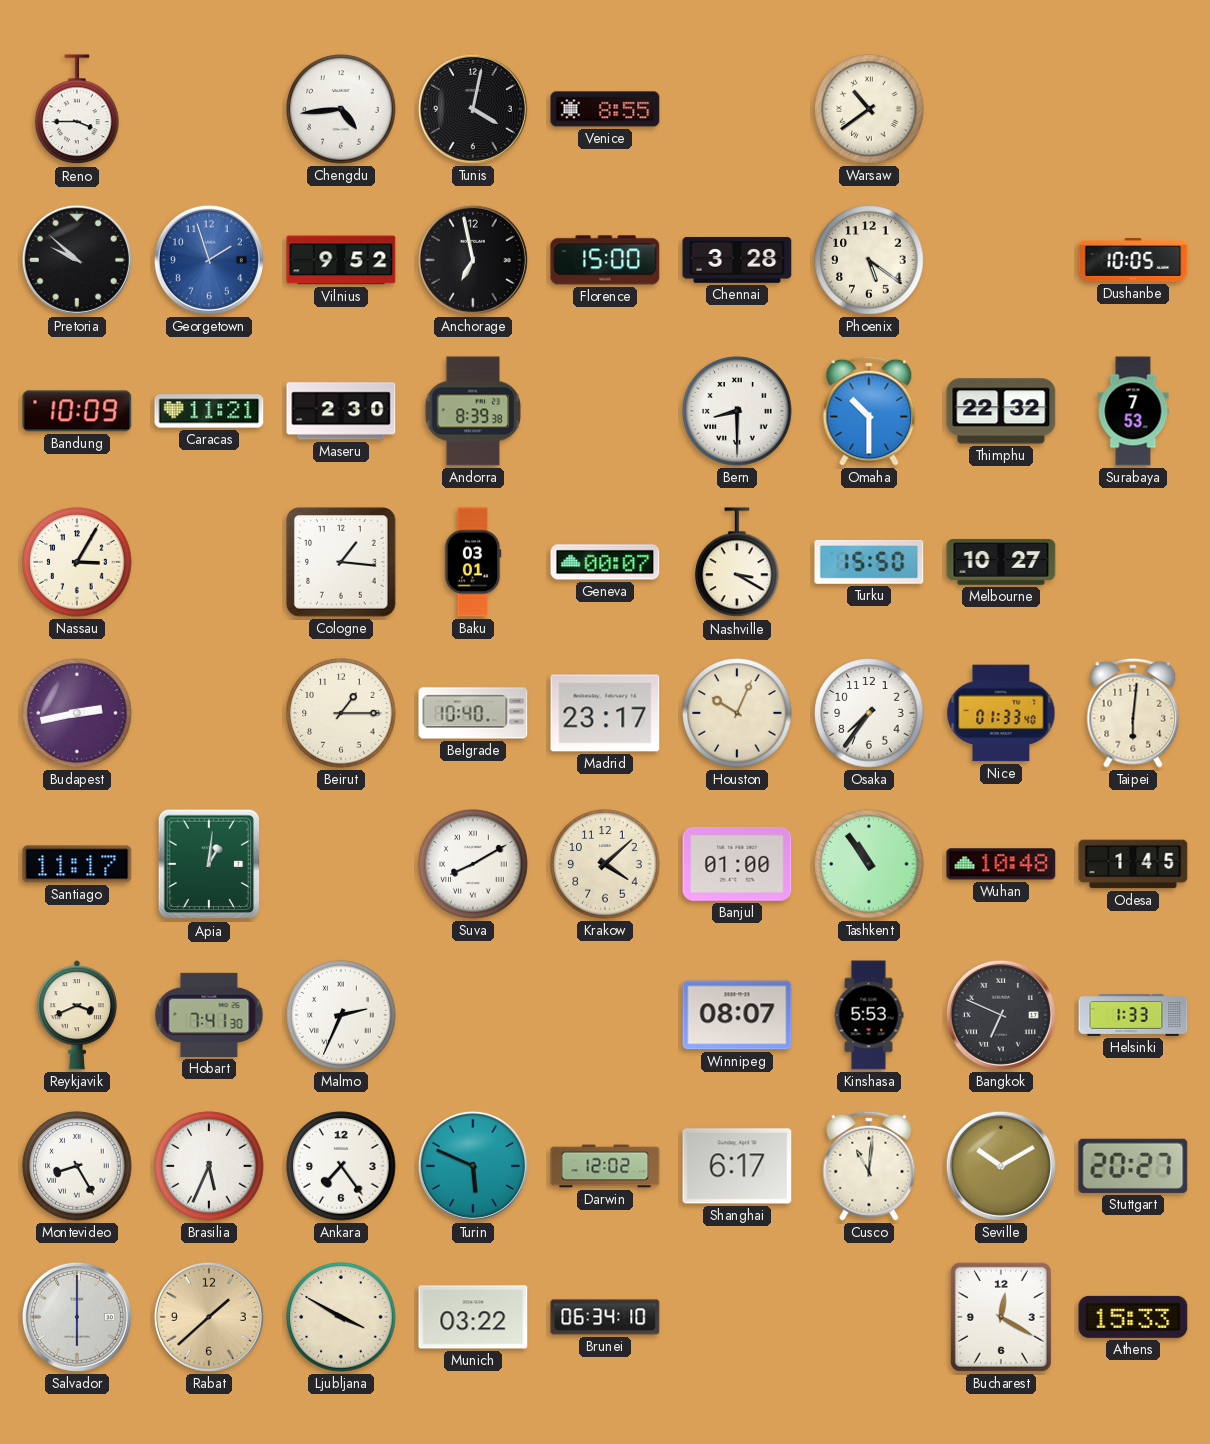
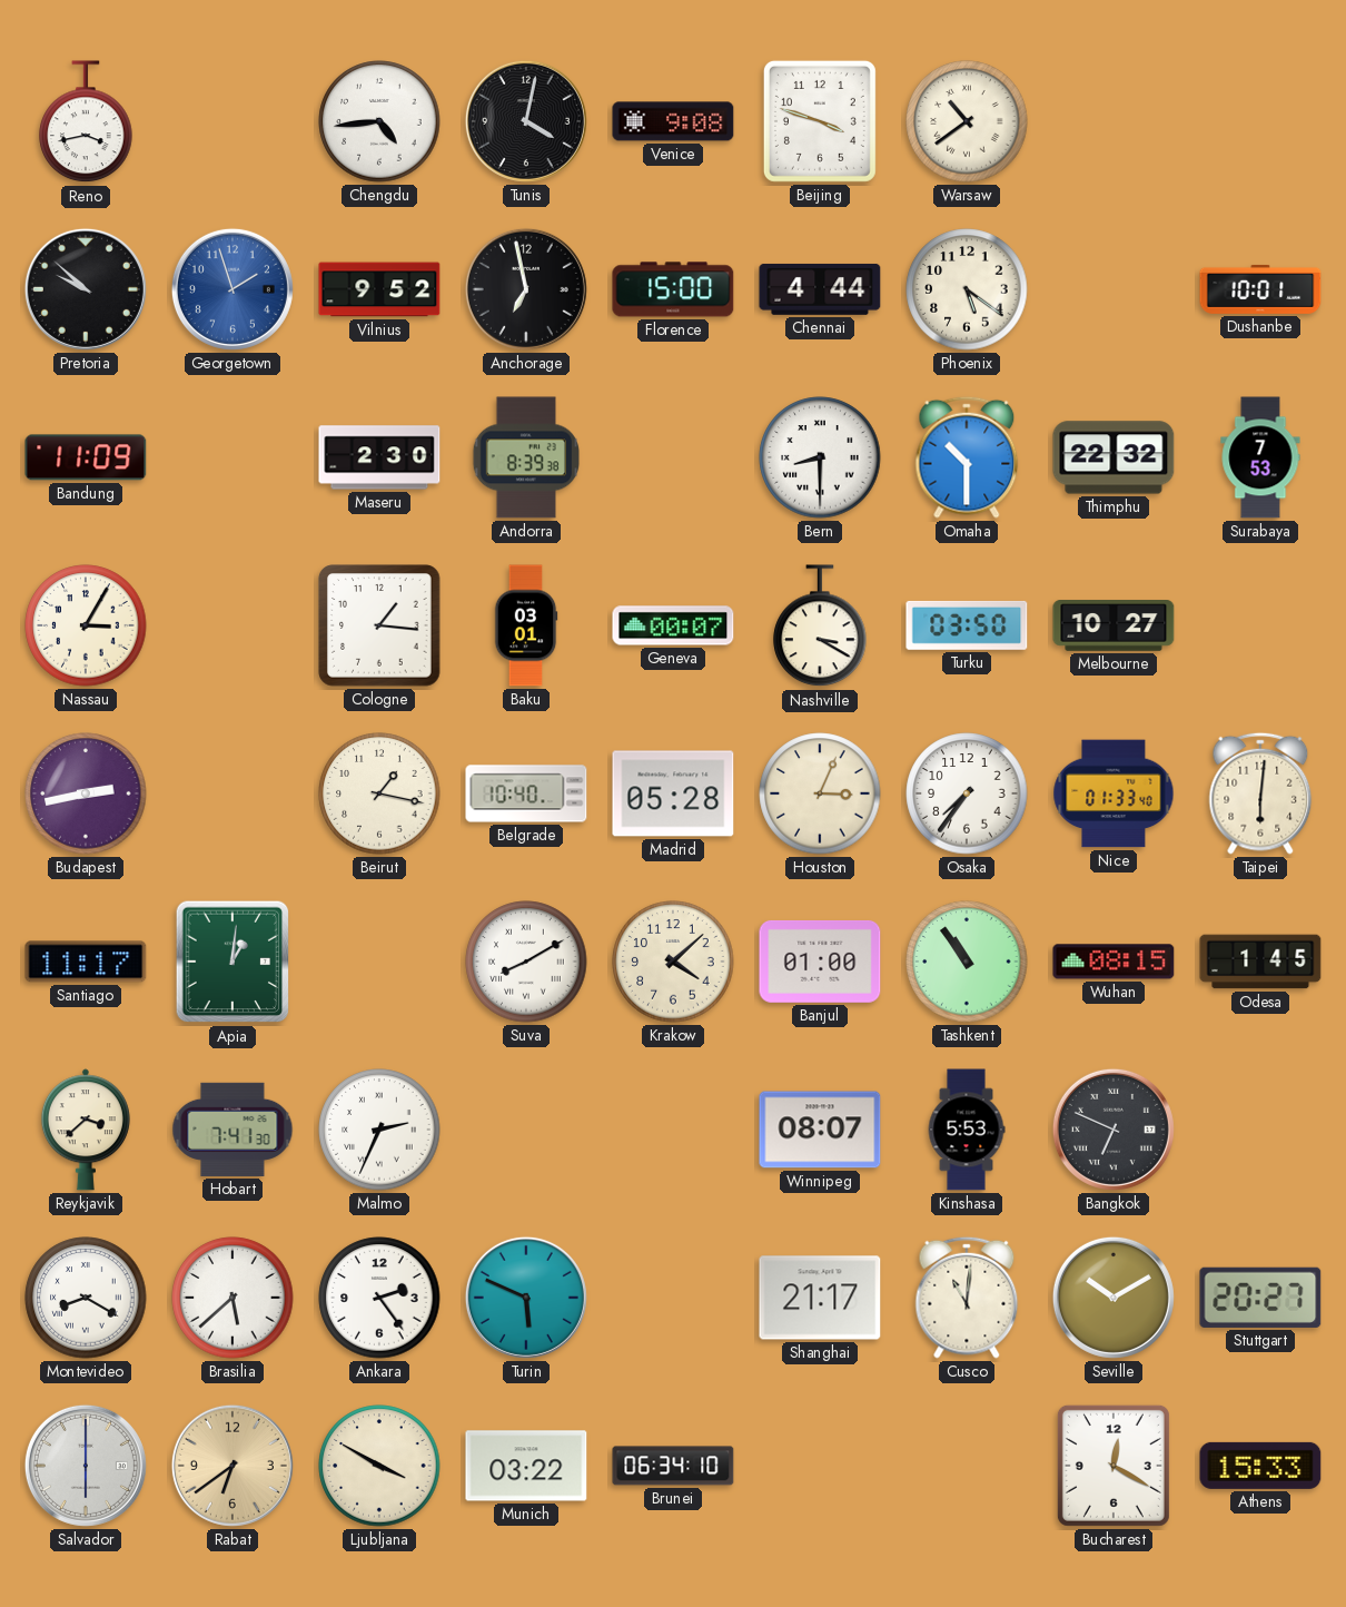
Reno: 3:45 -> 3:43 (86, 122)
Venice: 8:55 -> 9:08 (673, 121)
Beijing: none -> 3:48 (820, 121)
Chennai: 3:28 -> 4:44 (820, 289)
Dushanbe: 10:05 -> 10:01 (1260, 289)
Bandung: 10:09 -> 11:09 (86, 457)
Caracas: 11:21 -> none (209, 411)
Turku: 15:50 -> 03:50 (967, 625)
Beirut: 1:15 -> 1:17 (379, 793)
Madrid: 23:17 -> 05:28 (673, 793)
Houston: 10:04 -> 3:04 (820, 793)
Wuhan: 10:48 -> 08:15 (1114, 962)
Reykjavik: 3:41 -> 3:38 (86, 1130)
Helsinki: 1:33 -> none (1133, 1015)
Montevideo: 8:25 -> 8:20 (86, 1298)
Brasilia: 5:34 -> 5:38 (232, 1298)
Ankara: 7:24 -> 2:24 (379, 1298)
Darwin: 12:02 -> none (605, 1166)
Shanghai: 6:17 -> 21:17 (820, 1298)
Rabat: 1:38 -> 6:39 (232, 1466)
